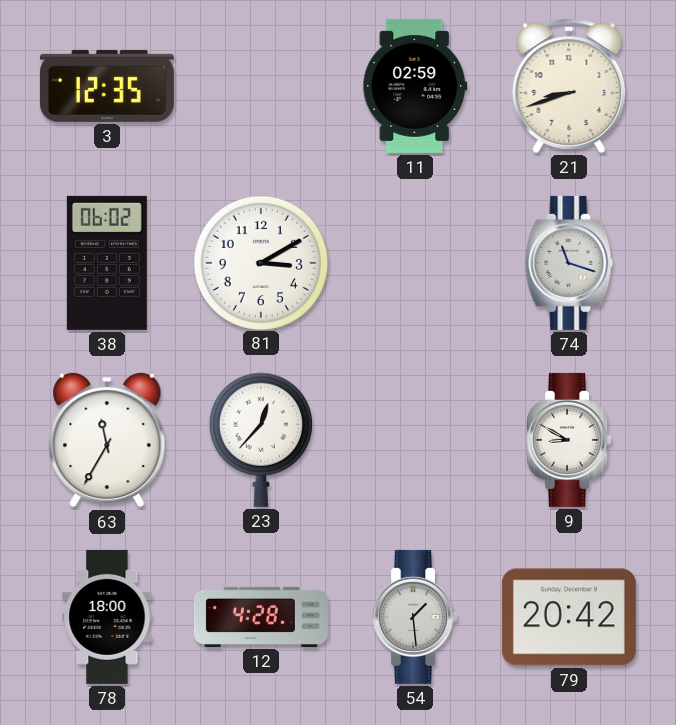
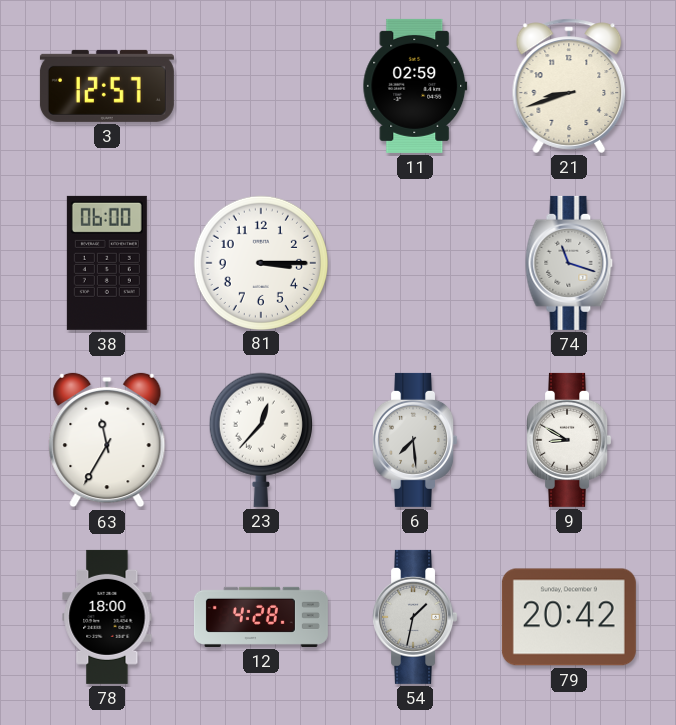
3: 12:35 -> 12:57 (107, 86)
38: 06:02 -> 06:00 (107, 263)
81: 3:10 -> 3:15 (260, 262)
6: none -> 7:29 (415, 440)
54: 1:29 -> 1:32 (415, 617)
